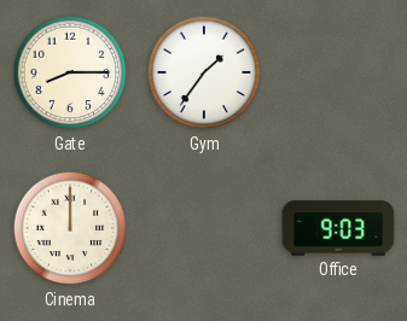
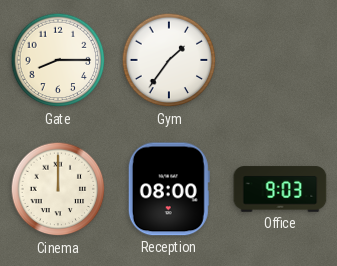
Reception: none -> 08:00 (169, 189)
